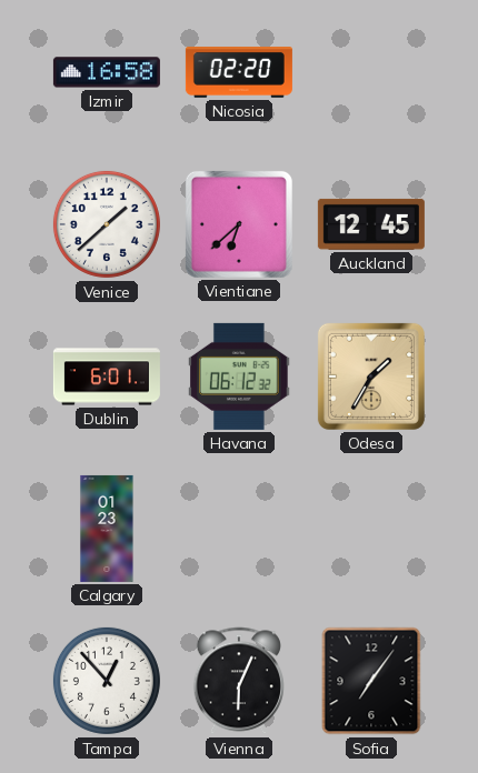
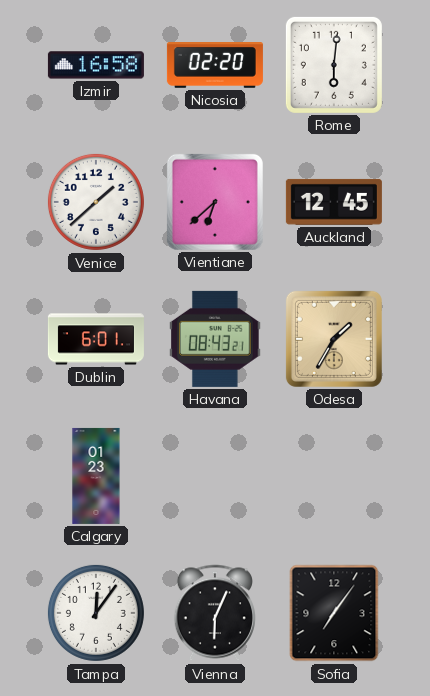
Rome: none -> 6:01 (334, 65)
Havana: 06:12 -> 08:43 (216, 339)
Tampa: 12:53 -> 12:06 (96, 613)
